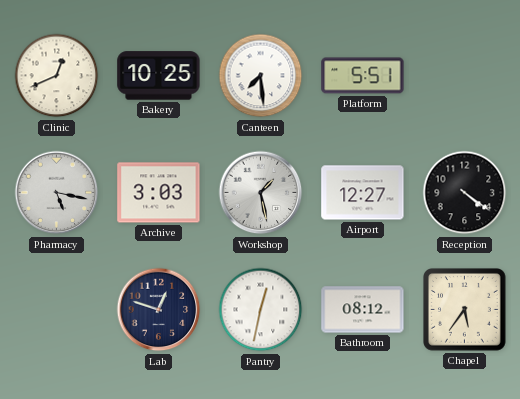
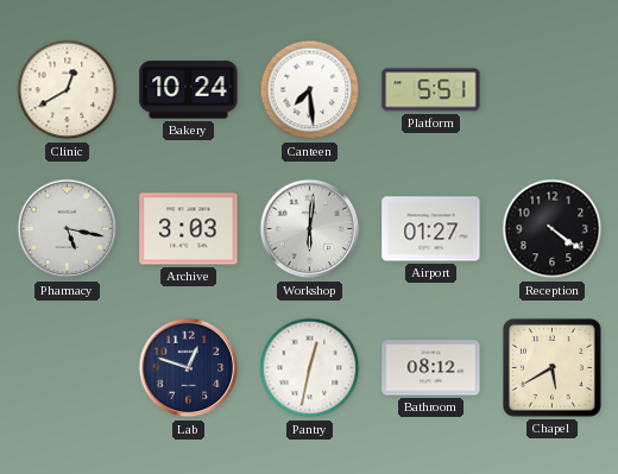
Clinic: 12:41 -> 12:40 (68, 90)
Bakery: 10:25 -> 10:24 (189, 90)
Workshop: 1:28 -> 6:01 (310, 229)
Airport: 12:27 -> 01:27 (431, 229)
Chapel: 5:36 -> 5:40 (553, 368)
